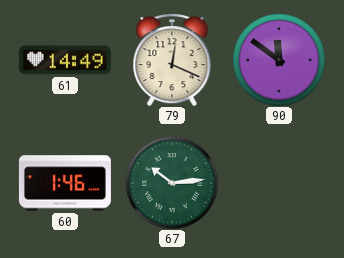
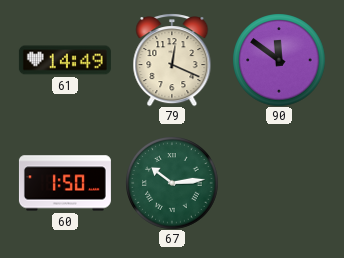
60: 1:46 -> 1:50 (65, 183)
